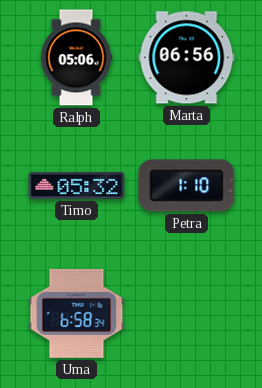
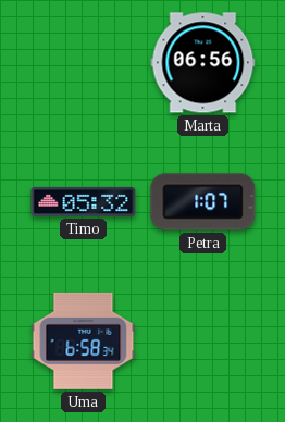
Ralph: 05:06 -> none (76, 58)
Petra: 1:10 -> 1:07 (203, 202)
